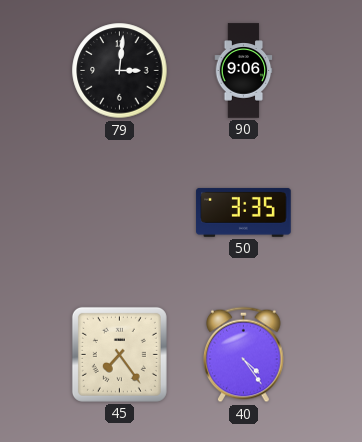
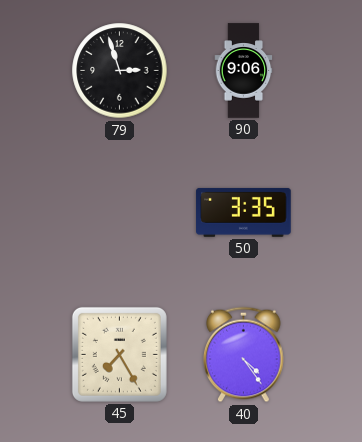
79: 3:01 -> 2:57 (120, 71)
45: 7:24 -> 7:25 (119, 354)
